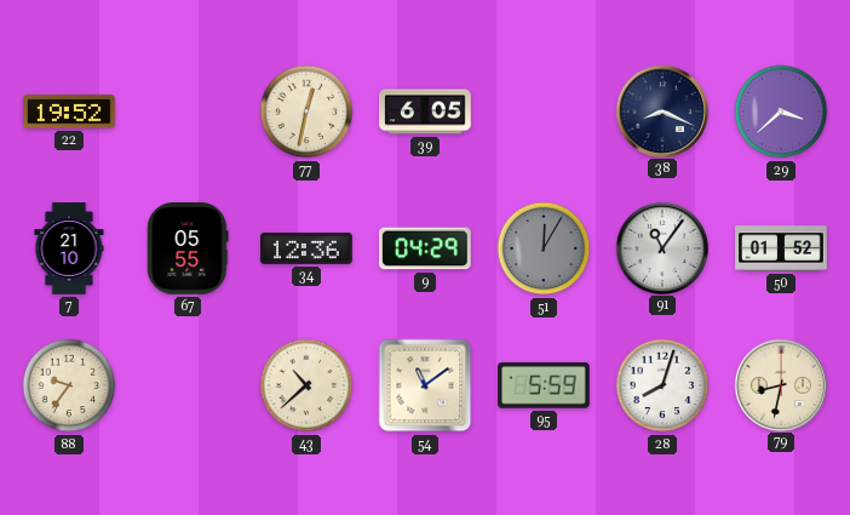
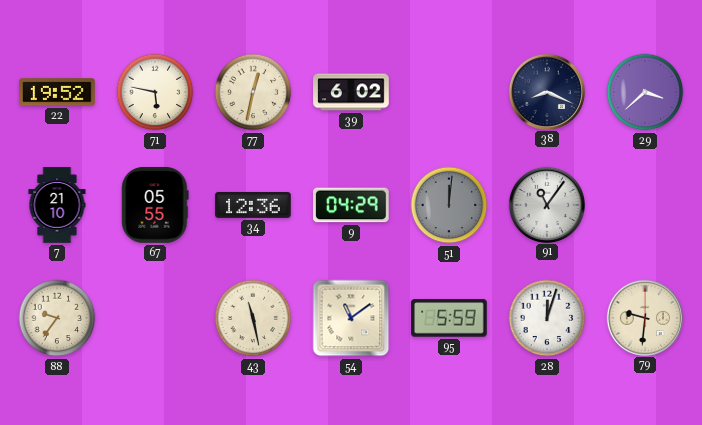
71: none -> 5:47 (155, 92)
39: 6:05 -> 6:02 (351, 92)
51: 12:05 -> 12:01 (449, 205)
50: 01:52 -> none (781, 248)
43: 10:38 -> 11:28 (253, 318)
28: 8:03 -> 12:03 (547, 318)
79: 8:32 -> 9:31 (644, 317)
